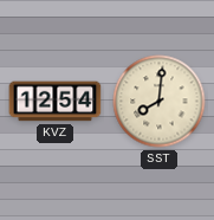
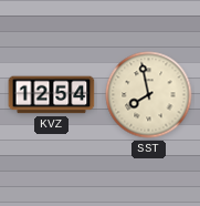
SST: 8:01 -> 7:58 (149, 95)
